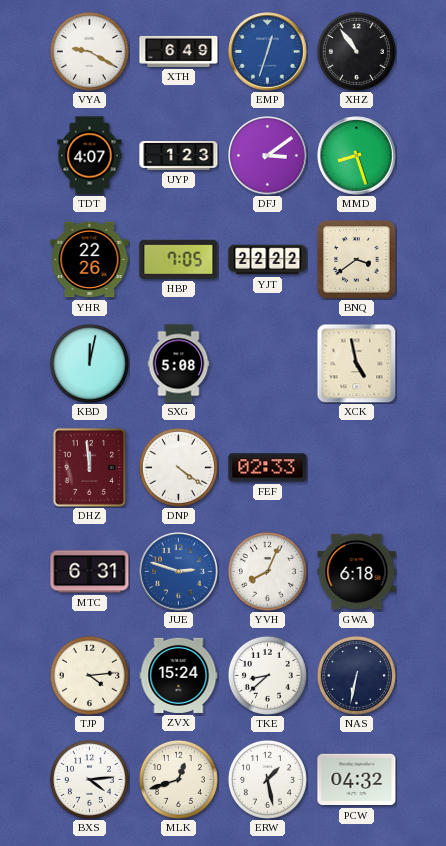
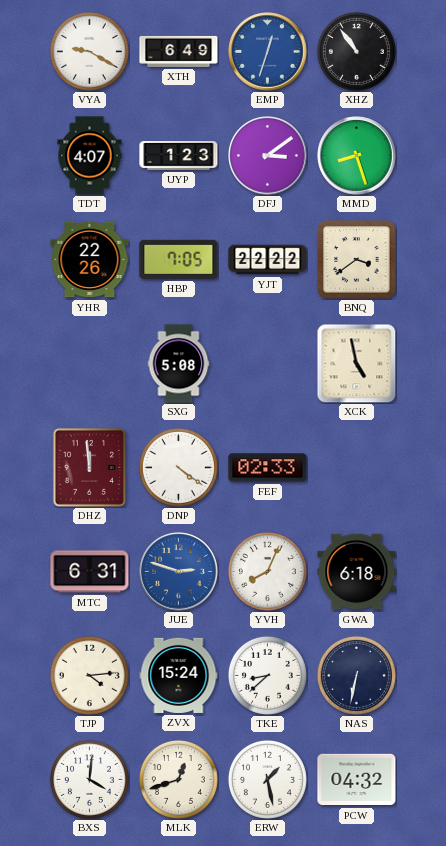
KBD: 12:02 -> none (89, 363)
BXS: 4:14 -> 4:01 (89, 779)
